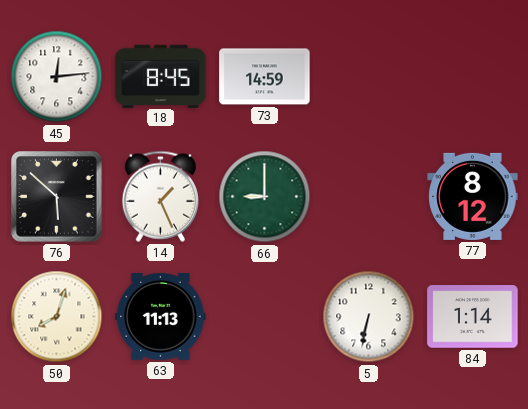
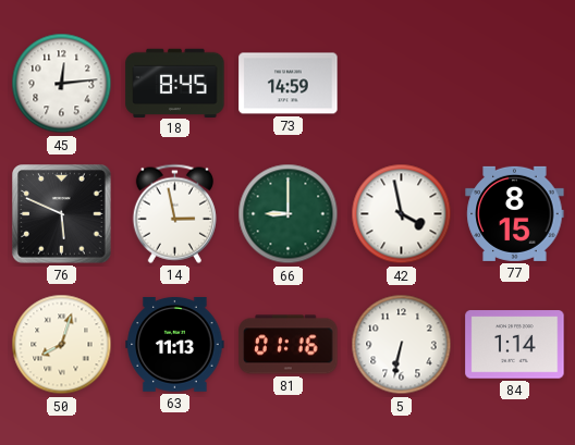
76: 5:52 -> 5:49 (62, 214)
14: 1:26 -> 2:58 (174, 213)
42: none -> 3:58 (402, 214)
77: 8:12 -> 8:15 (515, 213)
81: none -> 01:16 (289, 345)
